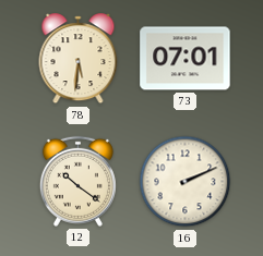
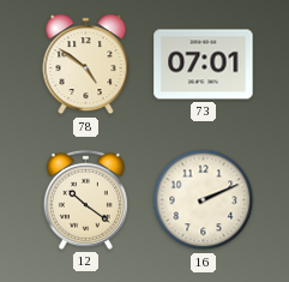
78: 5:31 -> 4:51 (86, 65)
